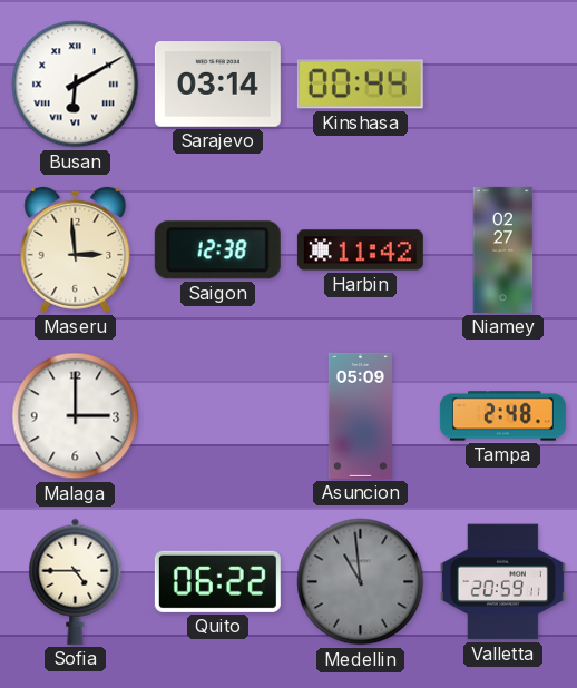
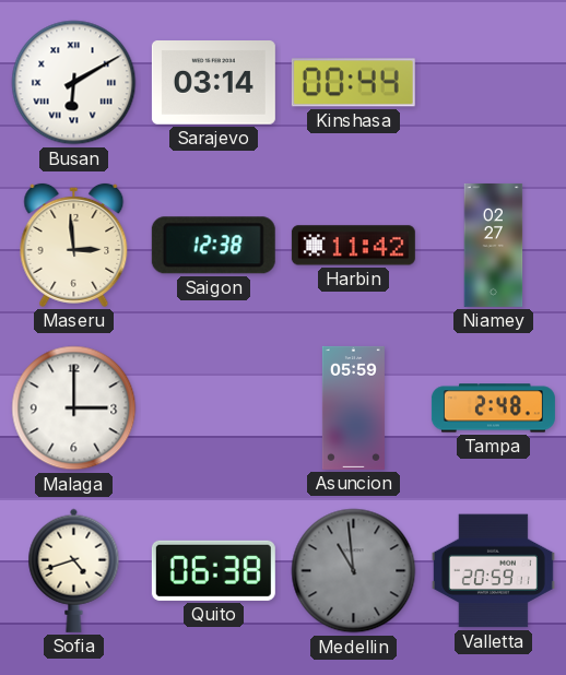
Asuncion: 05:09 -> 05:59 (353, 407)
Sofia: 4:45 -> 4:42 (74, 570)
Quito: 06:22 -> 06:38 (213, 570)
